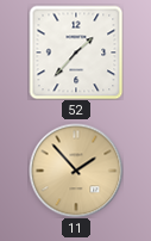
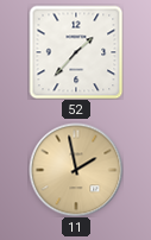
11: 1:53 -> 1:58 (76, 170)
